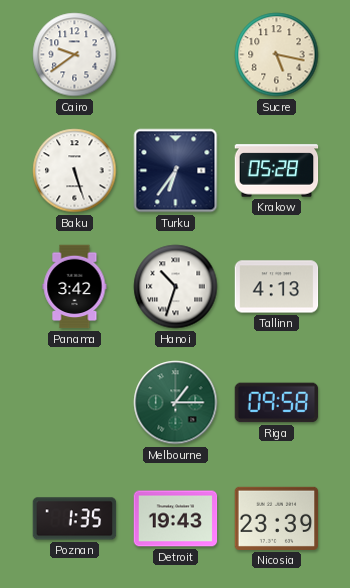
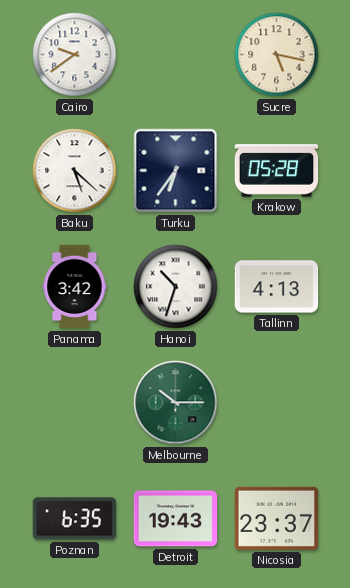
Baku: 5:27 -> 5:22 (75, 171)
Melbourne: 1:15 -> 10:15 (176, 403)
Riga: 09:58 -> none (277, 403)
Poznan: 1:35 -> 6:35 (75, 519)
Nicosia: 23:39 -> 23:37 (277, 518)
